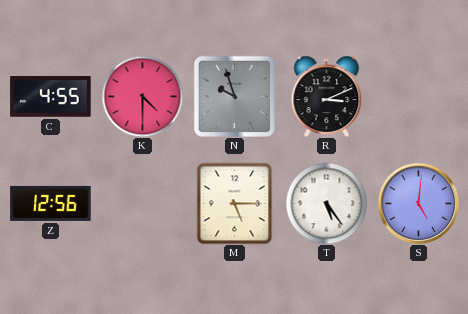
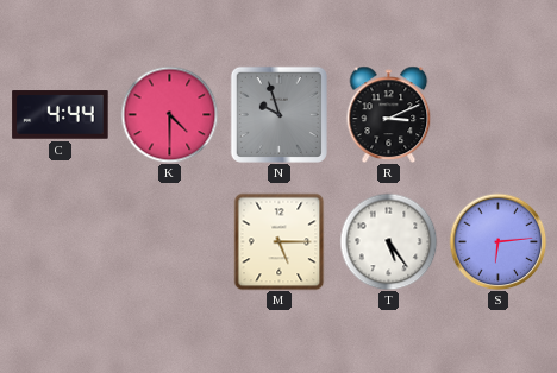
C: 4:55 -> 4:44 (61, 115)
Z: 12:56 -> none (51, 203)
S: 5:01 -> 6:14 (497, 241)
